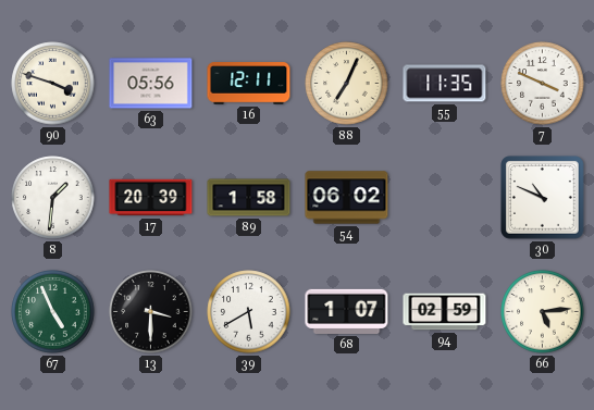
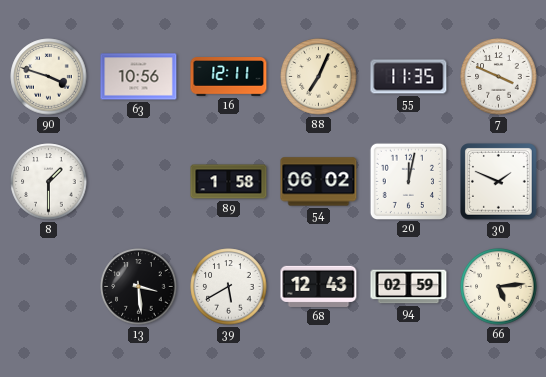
63: 05:56 -> 10:56 (139, 77)
8: 1:31 -> 1:30 (49, 182)
17: 20:39 -> none (151, 198)
20: none -> 12:02 (408, 181)
30: 10:49 -> 1:49 (499, 182)
67: 4:56 -> none (53, 312)
13: 3:30 -> 3:29 (139, 287)
68: 1:07 -> 12:43 (319, 286)
